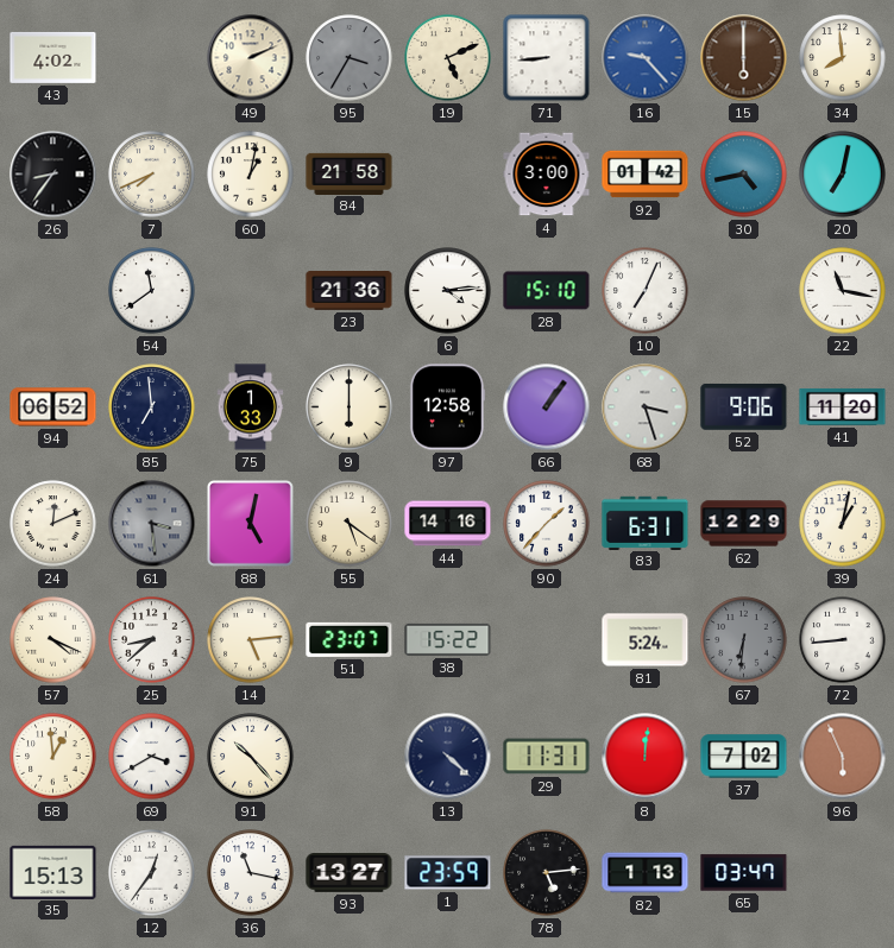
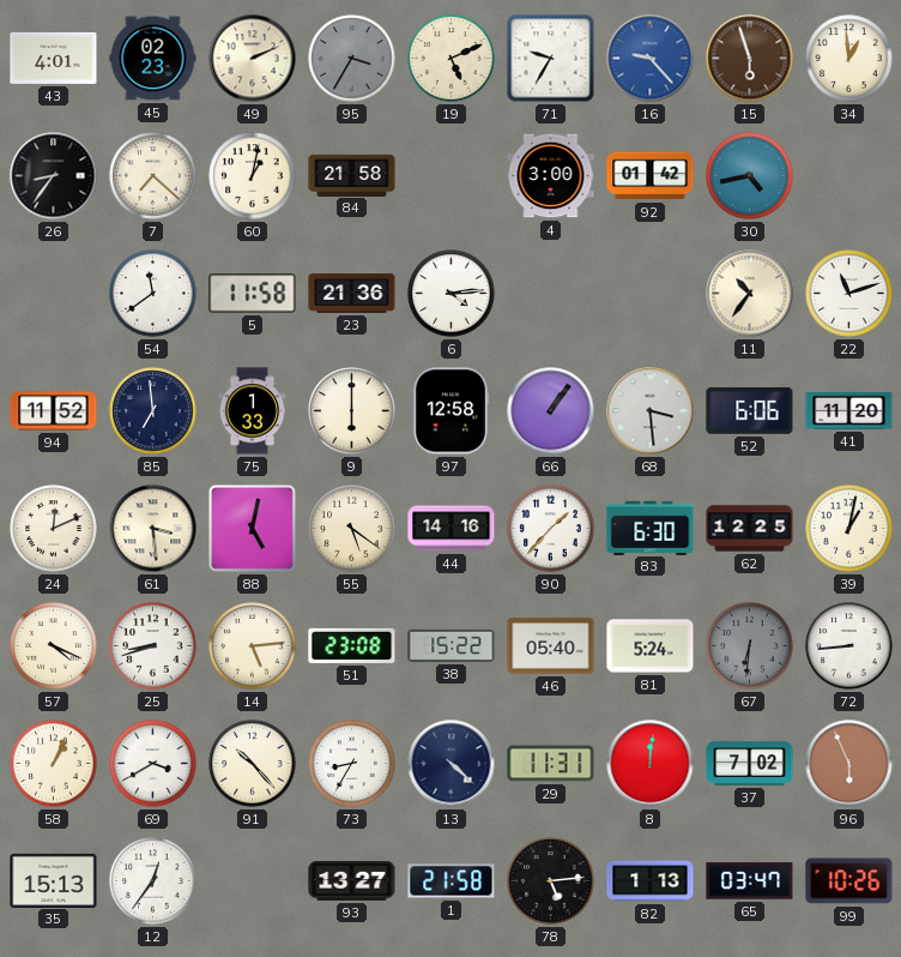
43: 4:02 -> 4:01 (54, 58)
45: none -> 02:23 (153, 59)
71: 8:44 -> 9:35 (551, 59)
15: 6:00 -> 5:57 (750, 59)
34: 7:59 -> 12:59 (849, 59)
7: 7:41 -> 7:22 (153, 176)
20: 7:02 -> none (843, 175)
5: none -> 11:58 (253, 294)
28: 15:10 -> none (547, 291)
10: 7:04 -> none (646, 291)
11: none -> 10:36 (750, 294)
22: 11:17 -> 11:12 (849, 294)
94: 06:52 -> 11:52 (54, 411)
68: 3:27 -> 3:29 (651, 411)
52: 9:06 -> 6:06 (750, 410)
61 dial: grey -> cream (153, 529)
83: 6:31 -> 6:30 (651, 528)
62: 12:29 -> 12:25 (750, 529)
25: 8:38 -> 8:42 (153, 646)
51: 23:07 -> 23:08 (352, 645)
46: none -> 05:40 (551, 646)
58: 12:59 -> 1:04 (54, 764)
73: none -> 8:35 (352, 764)
36: 11:17 -> none (251, 873)
1: 23:59 -> 21:58 (452, 881)
99: none -> 10:26 (849, 881)
